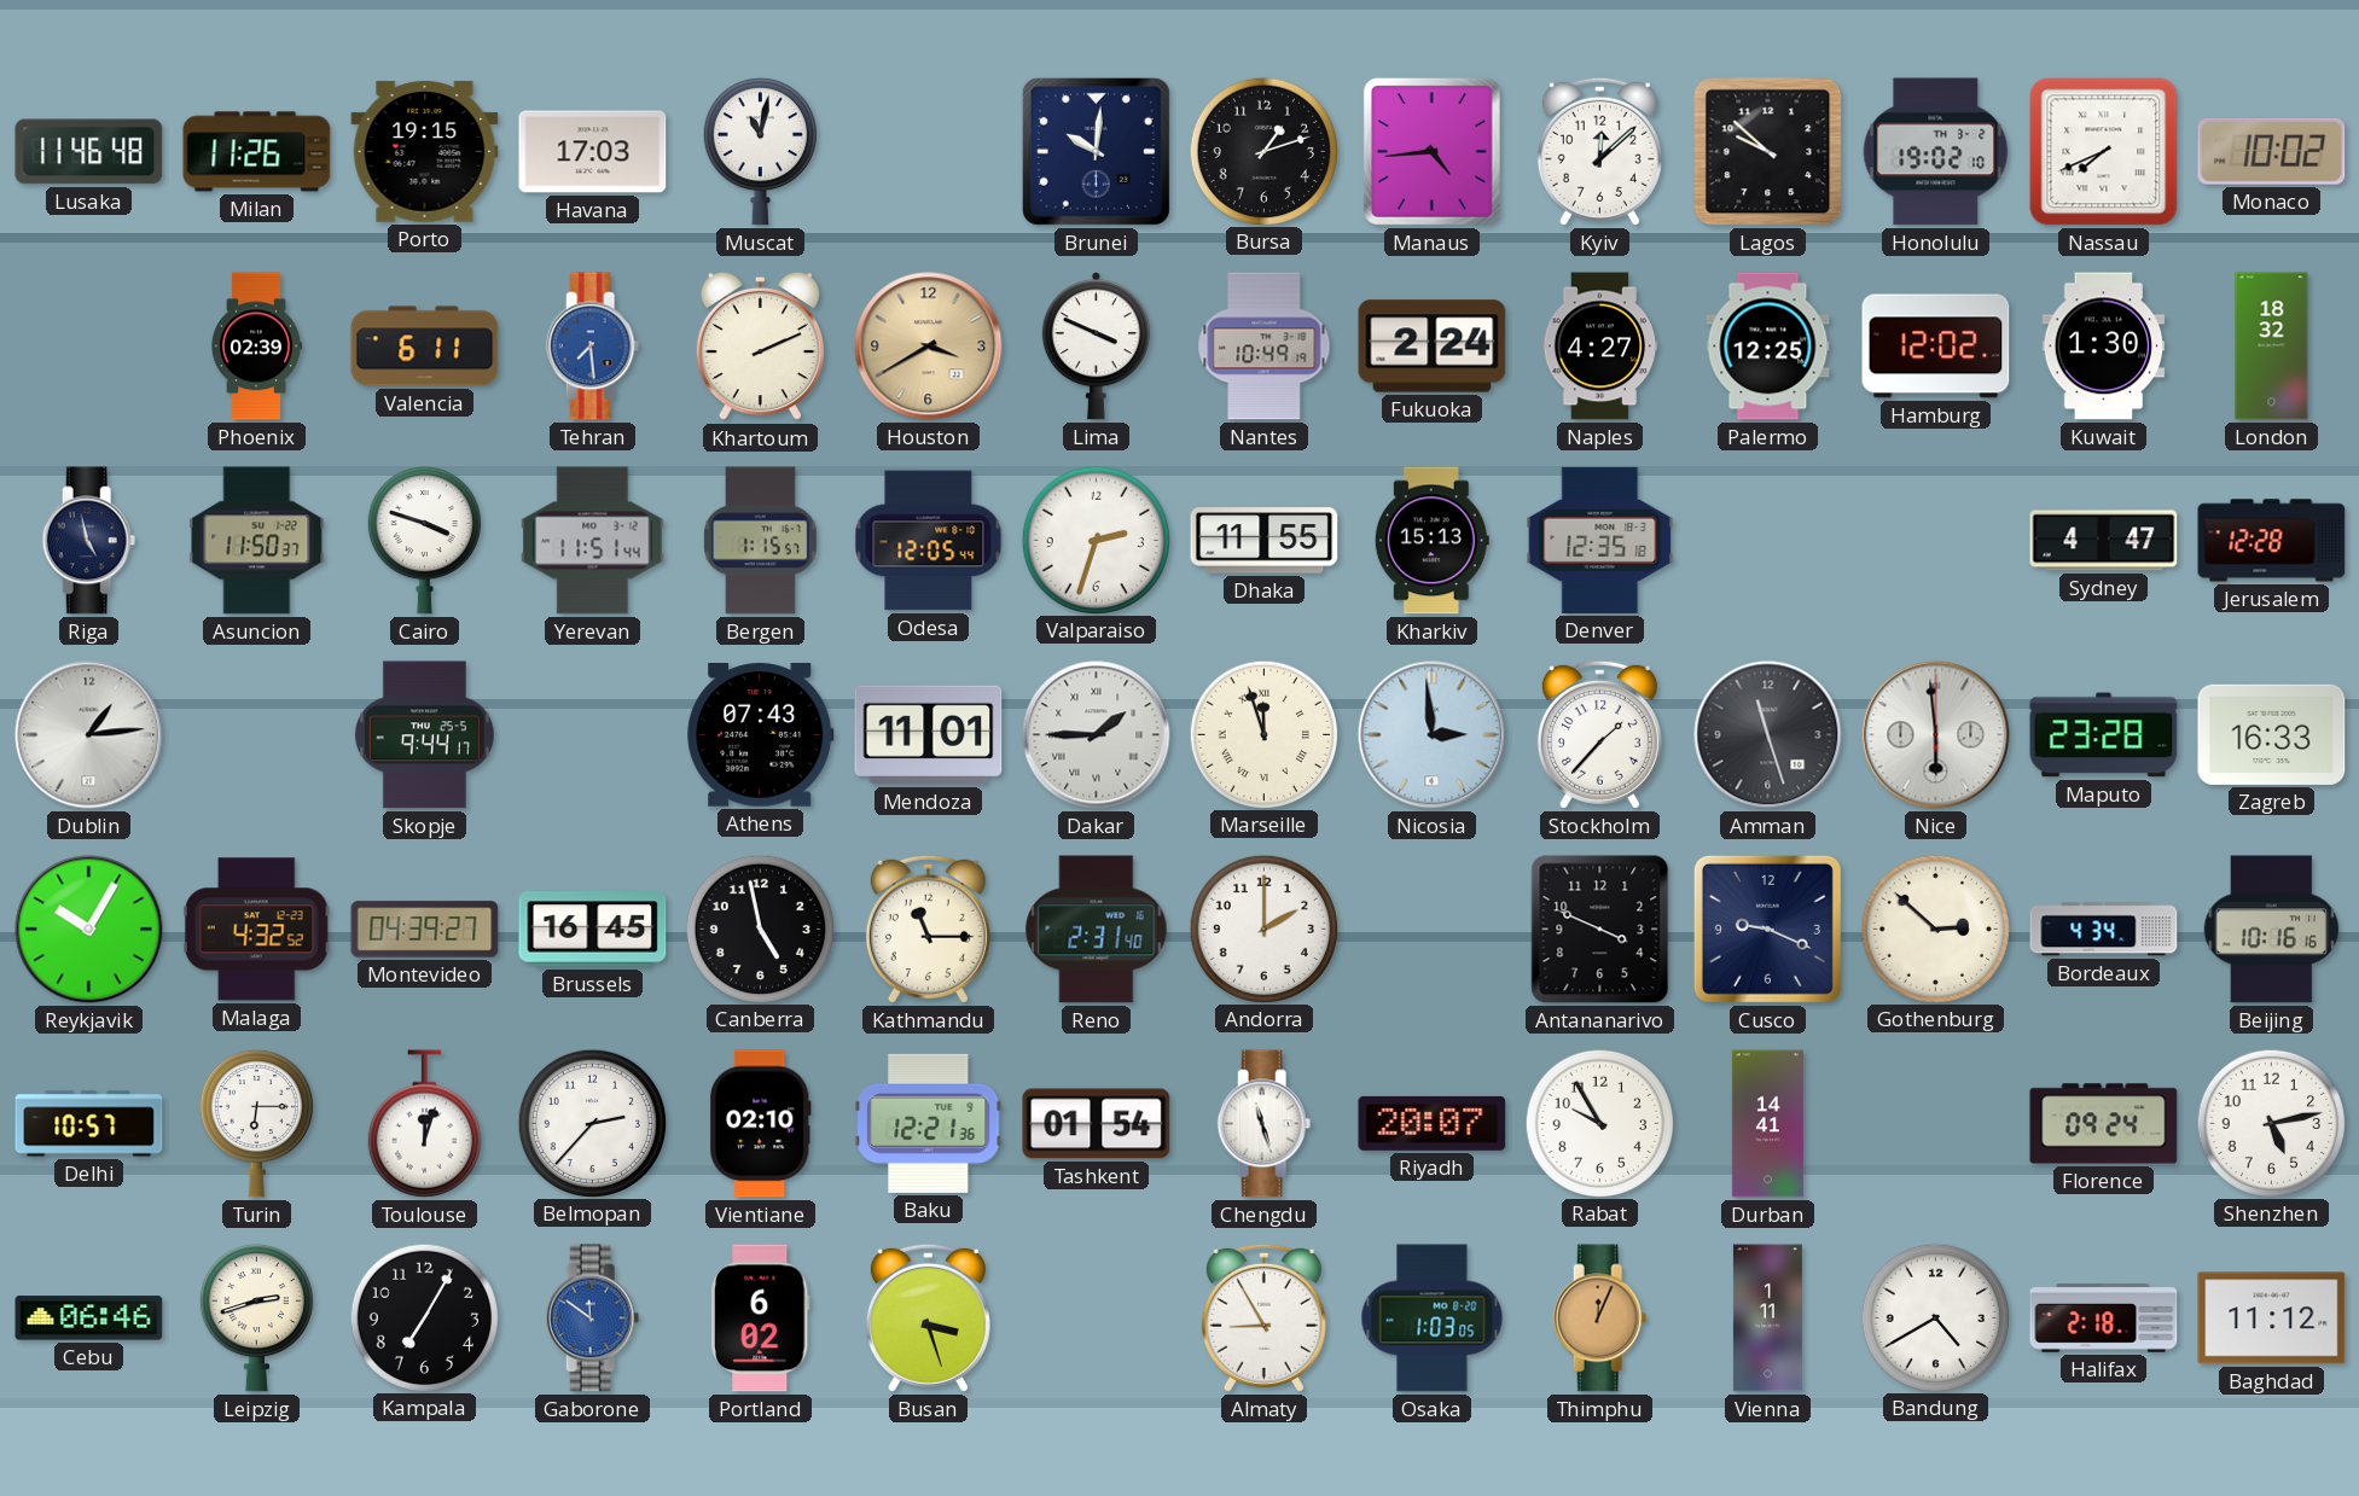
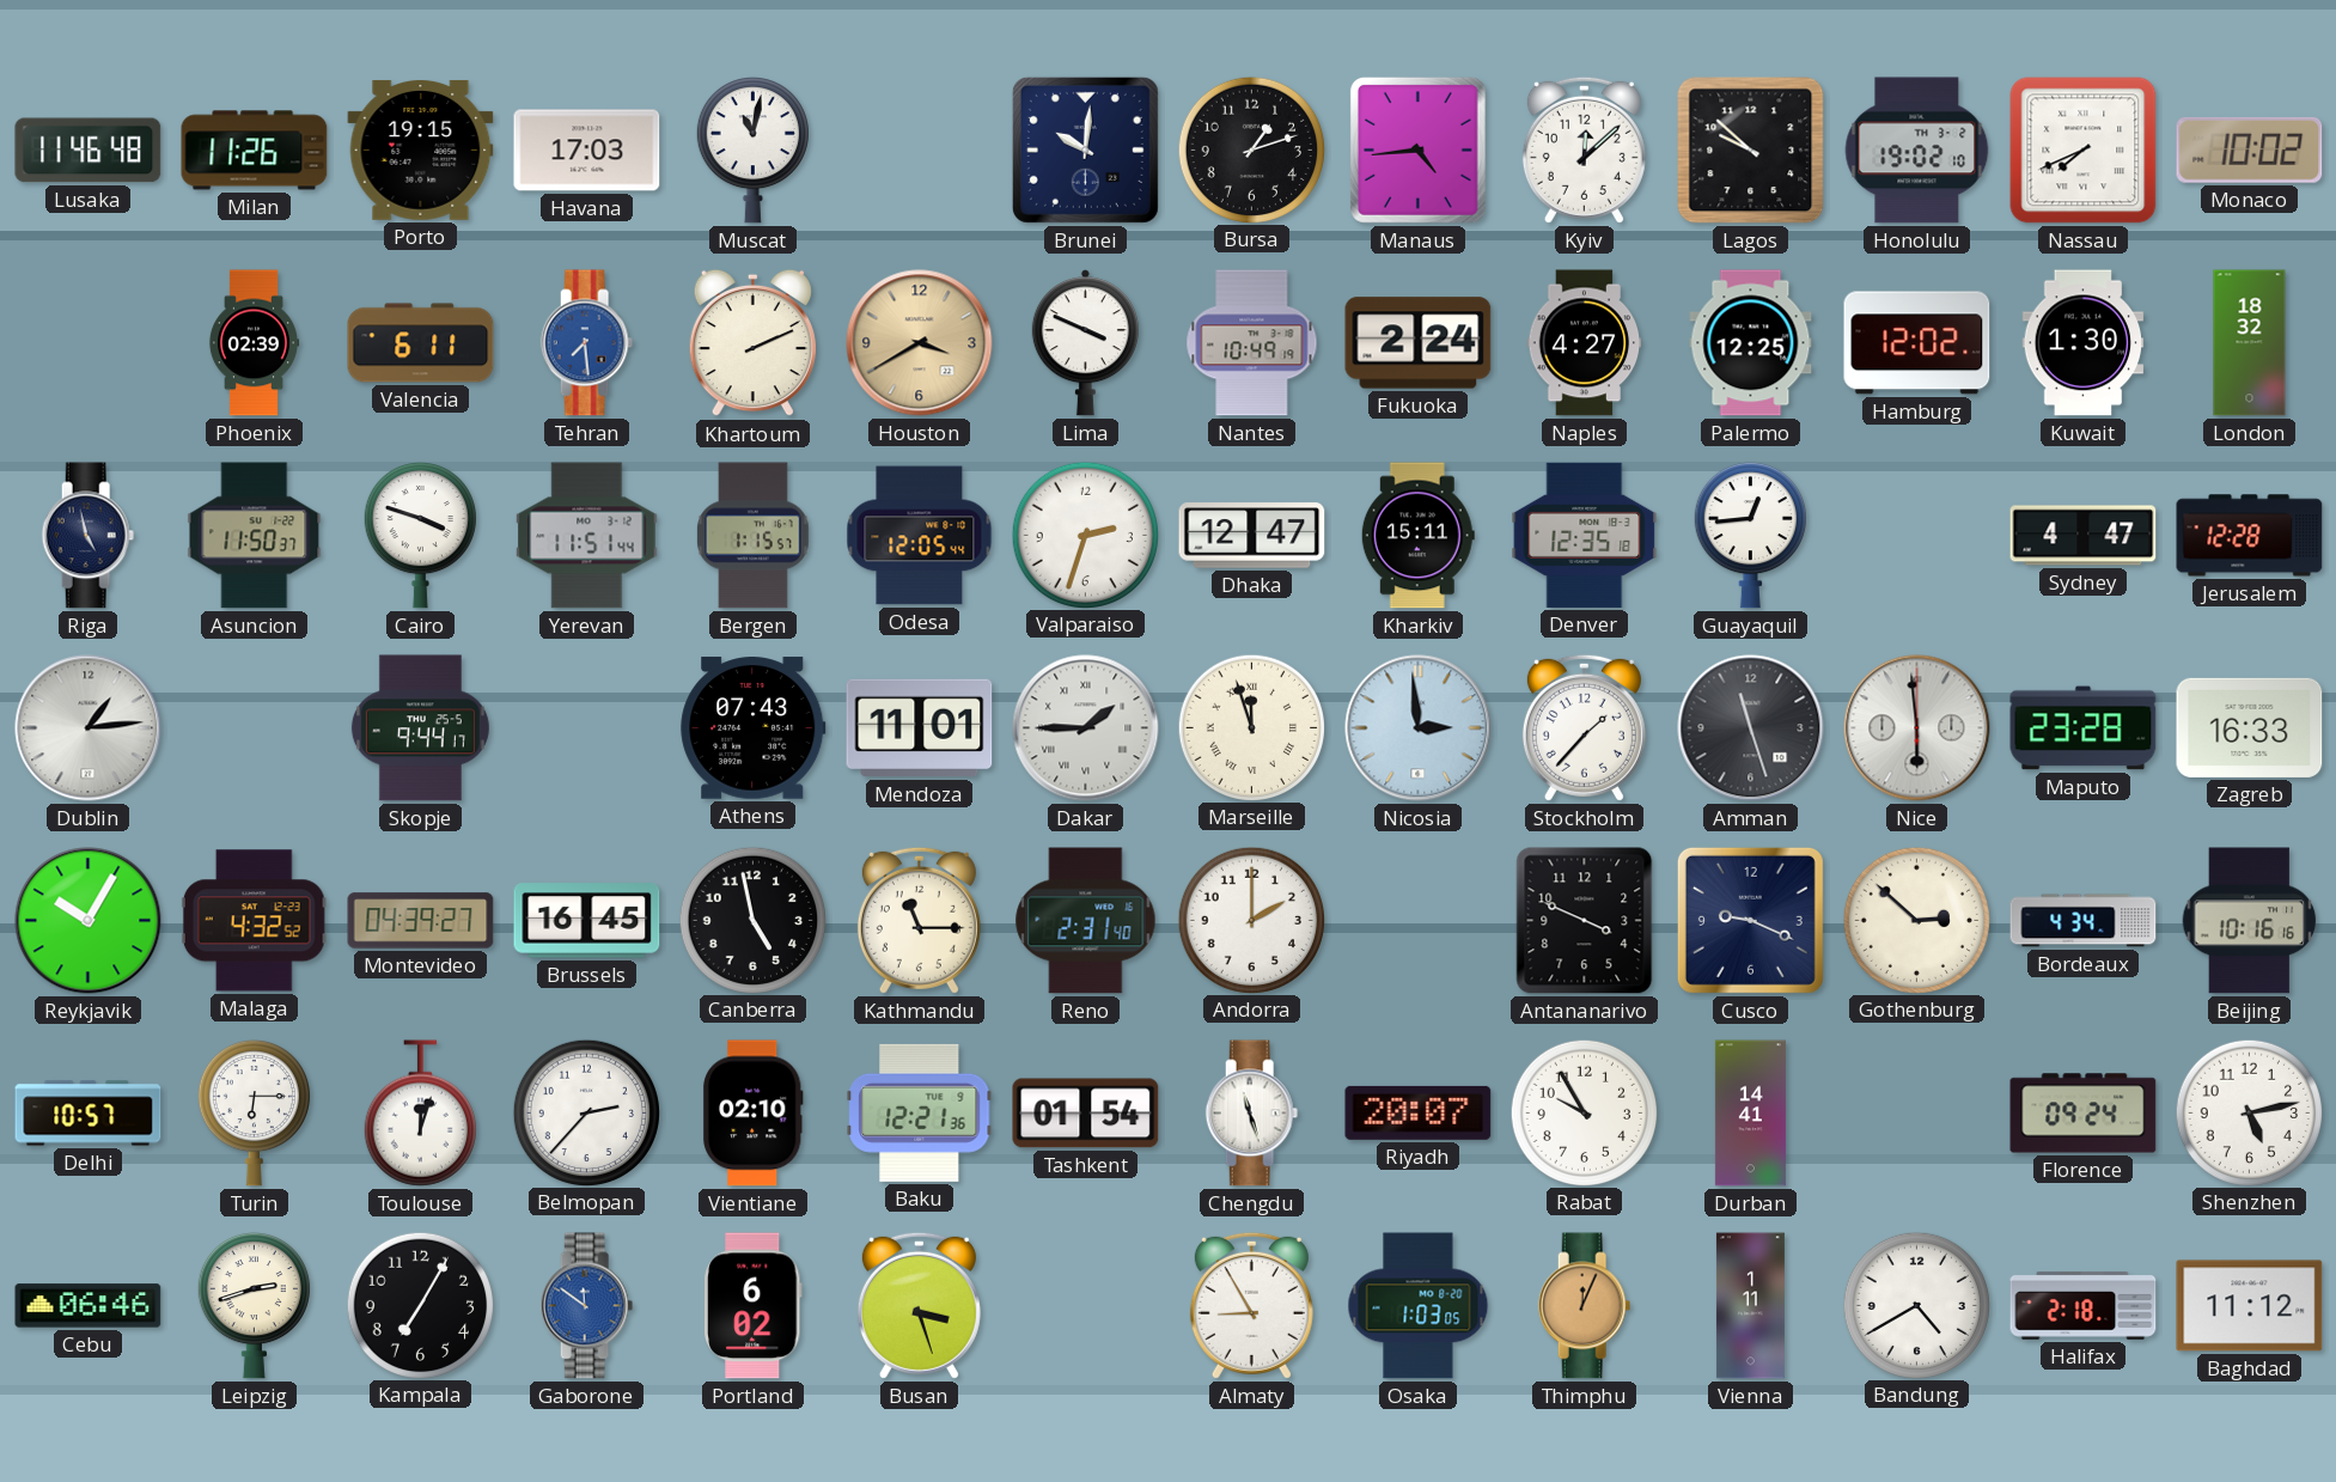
Dhaka: 11:55 -> 12:47 (1252, 536)
Kharkiv: 15:13 -> 15:11 (1417, 536)
Guayaquil: none -> 12:44 (1750, 535)
